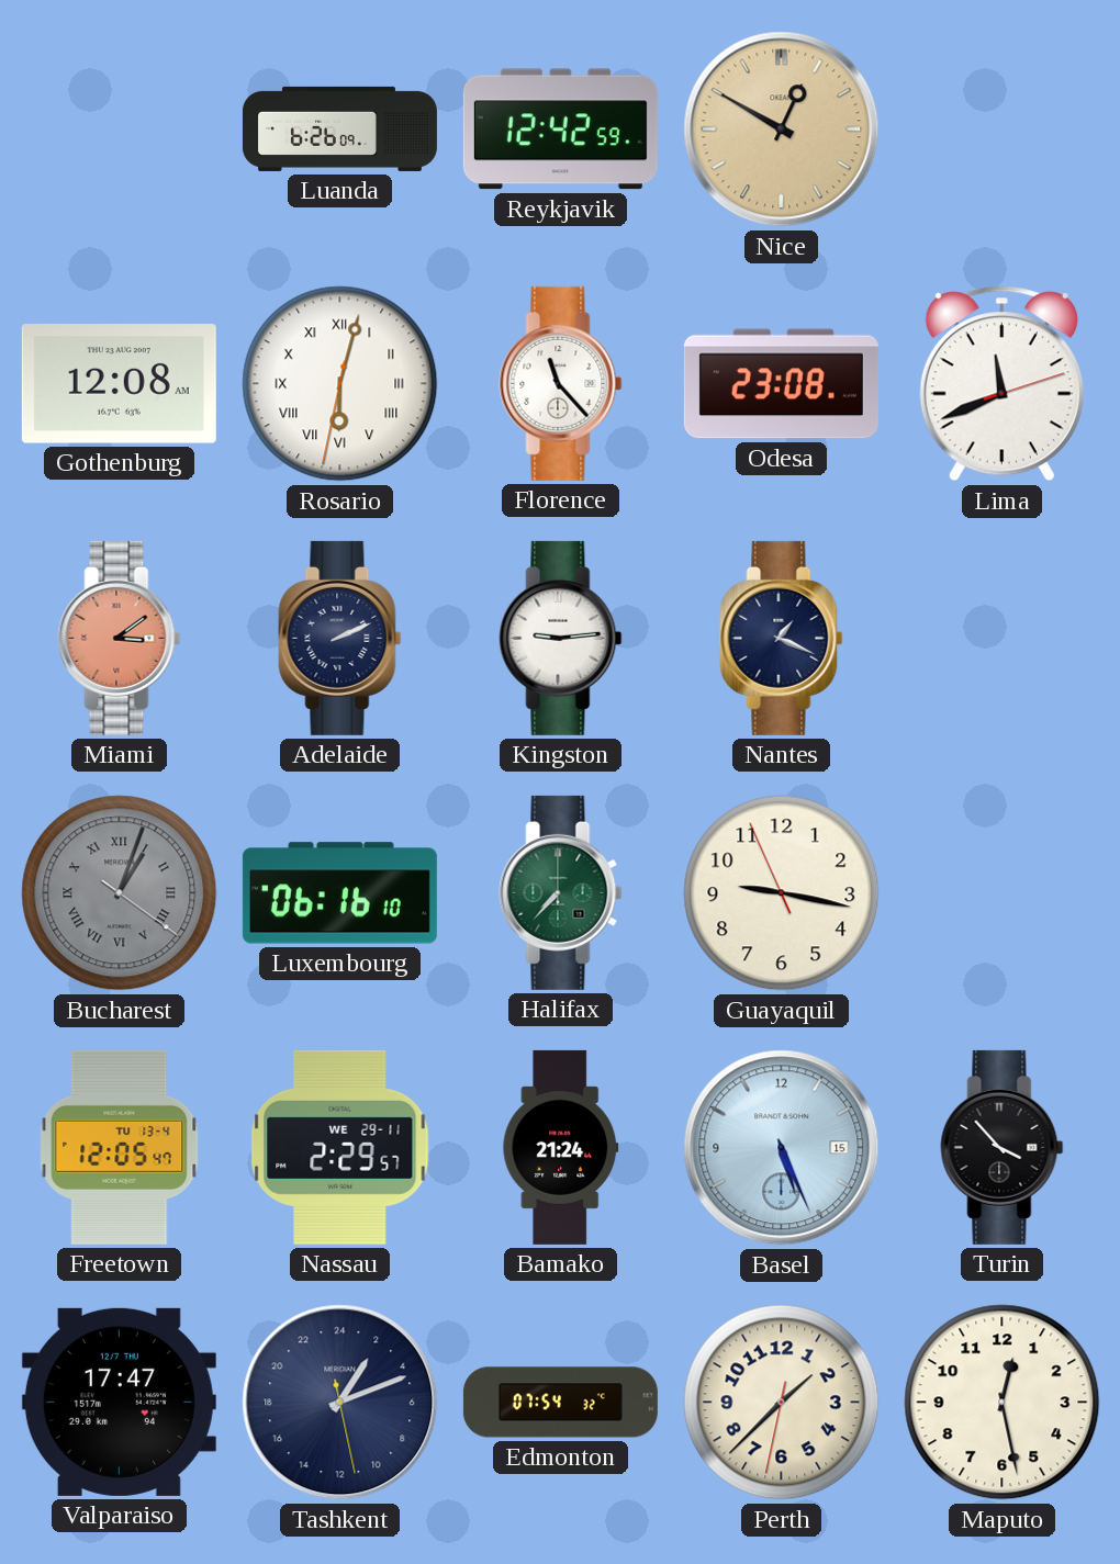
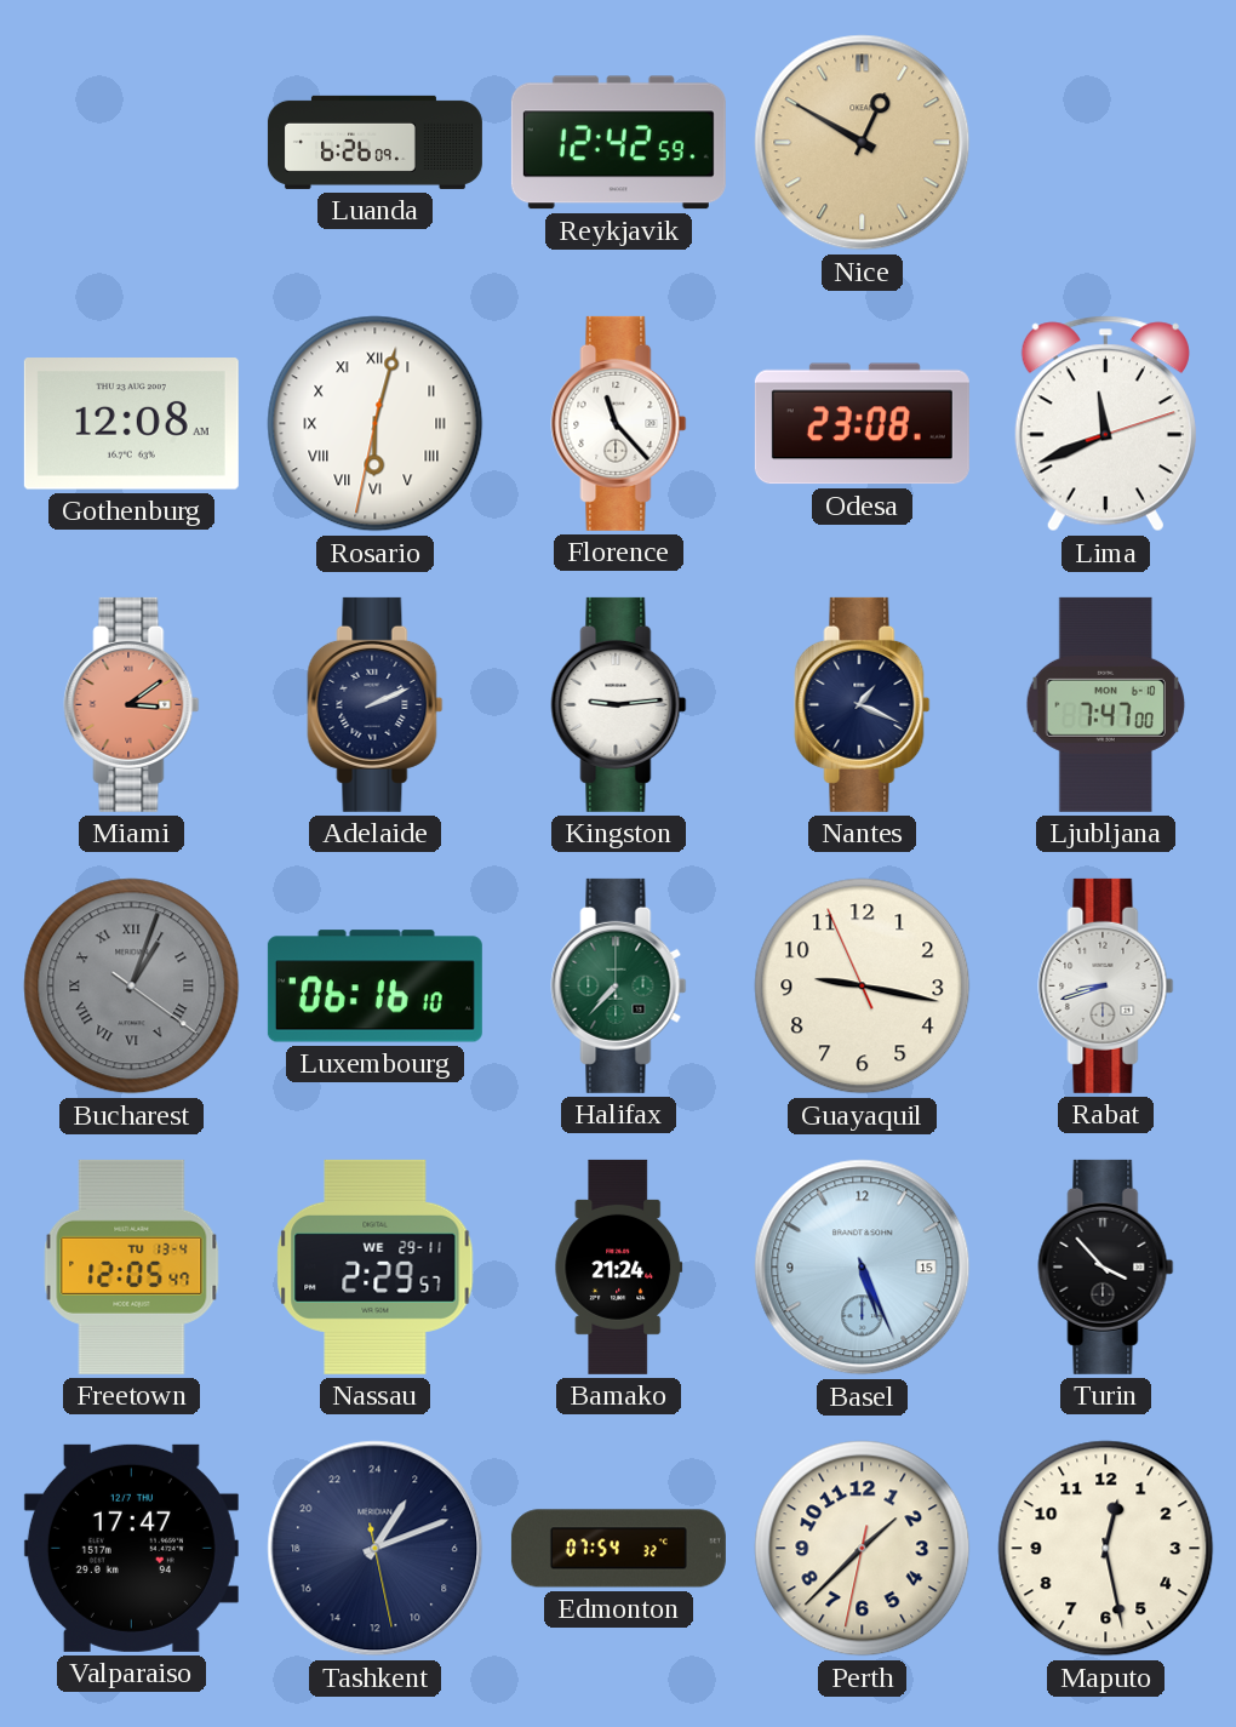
Ljubljana: none -> 7:47 (1105, 704)
Rabat: none -> 8:42 (1106, 985)
